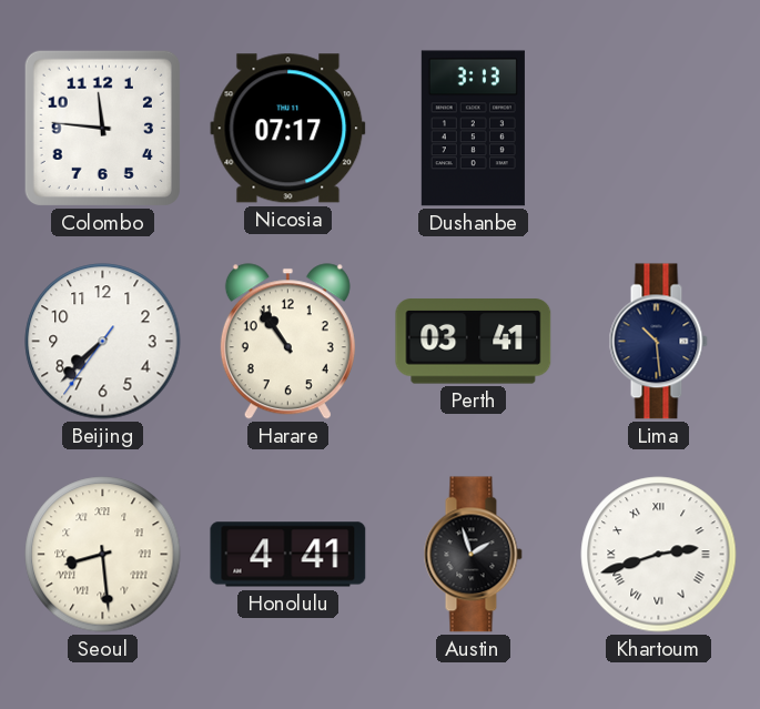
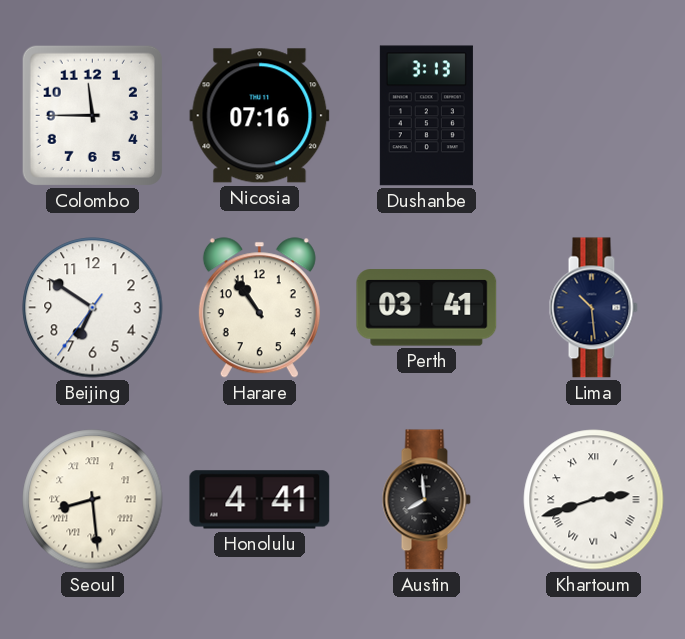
Colombo: 11:46 -> 11:45 (92, 115)
Nicosia: 07:17 -> 07:16 (260, 116)
Beijing: 7:37 -> 6:50 (93, 308)
Austin: 1:57 -> 7:59 (426, 500)
